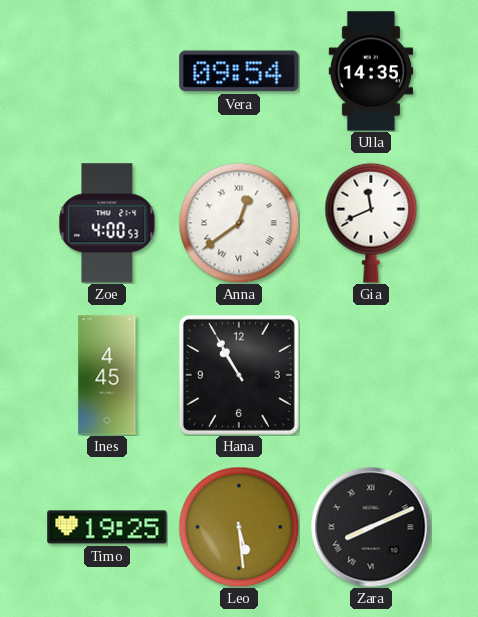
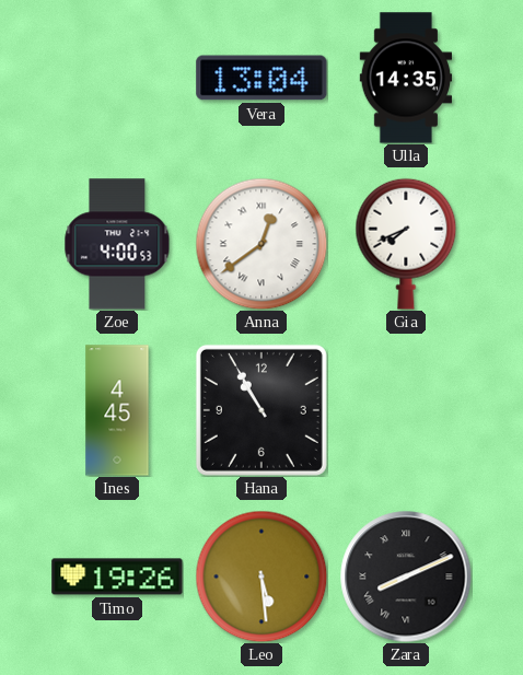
Vera: 09:54 -> 13:04 (261, 78)
Gia: 11:41 -> 7:41 (406, 244)
Timo: 19:25 -> 19:26 (117, 577)
